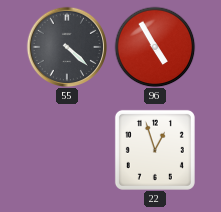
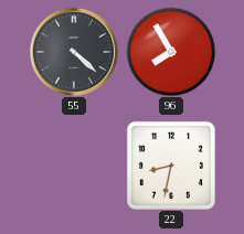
96: 4:55 -> 7:55 (171, 52)
22: 12:57 -> 8:32 (171, 166)
